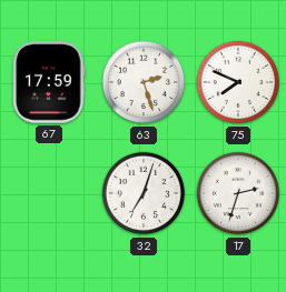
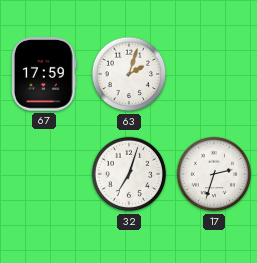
63: 2:27 -> 2:03 (129, 74)
75: 7:49 -> none (238, 82)
